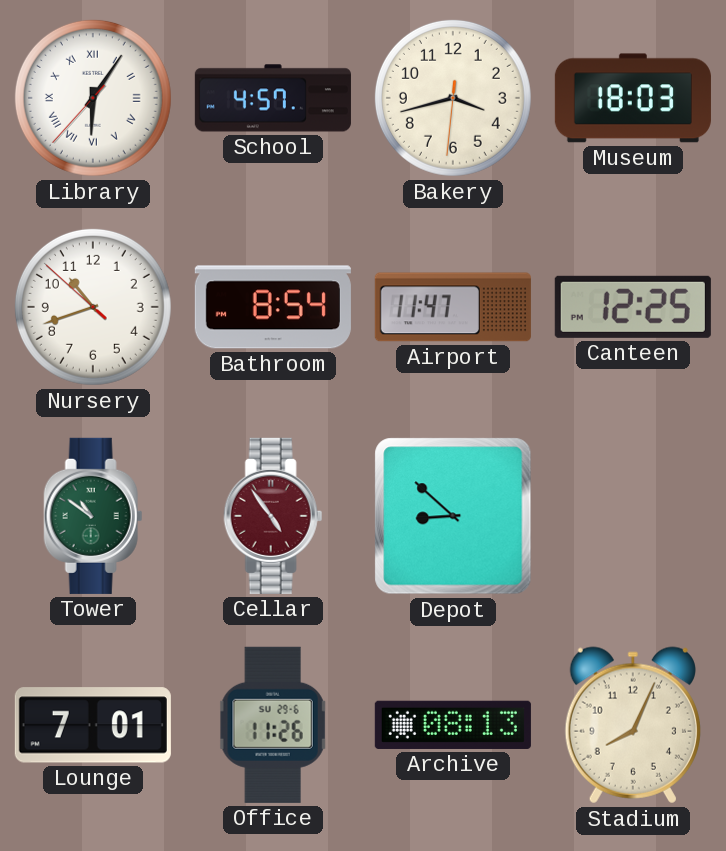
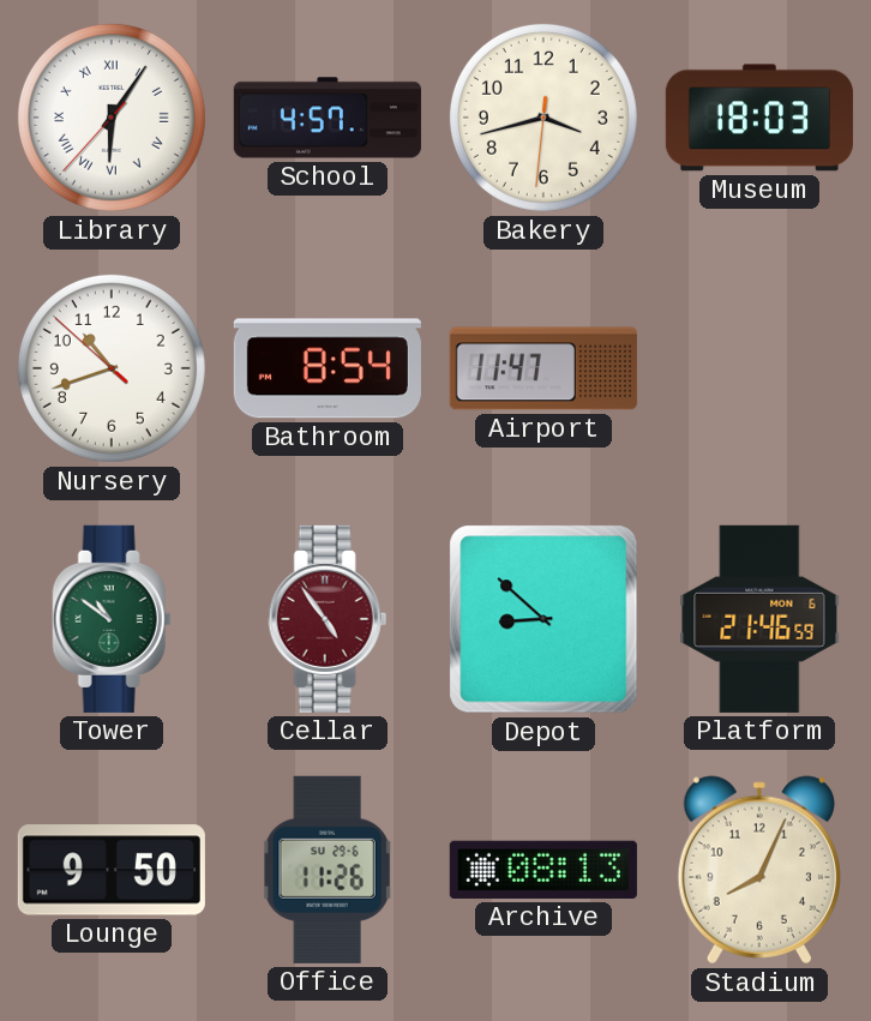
Canteen: 12:25 -> none (633, 307)
Platform: none -> 21:46 (759, 619)
Lounge: 7:01 -> 9:50 (112, 870)
